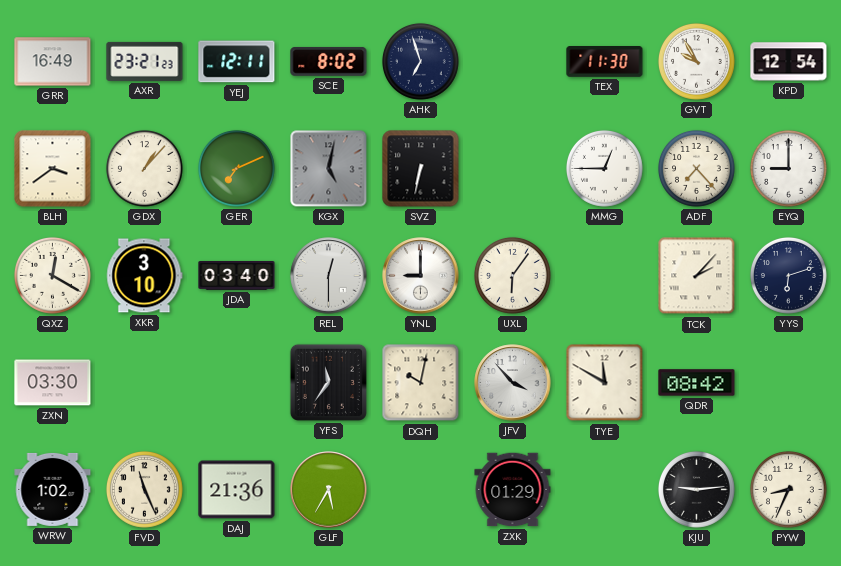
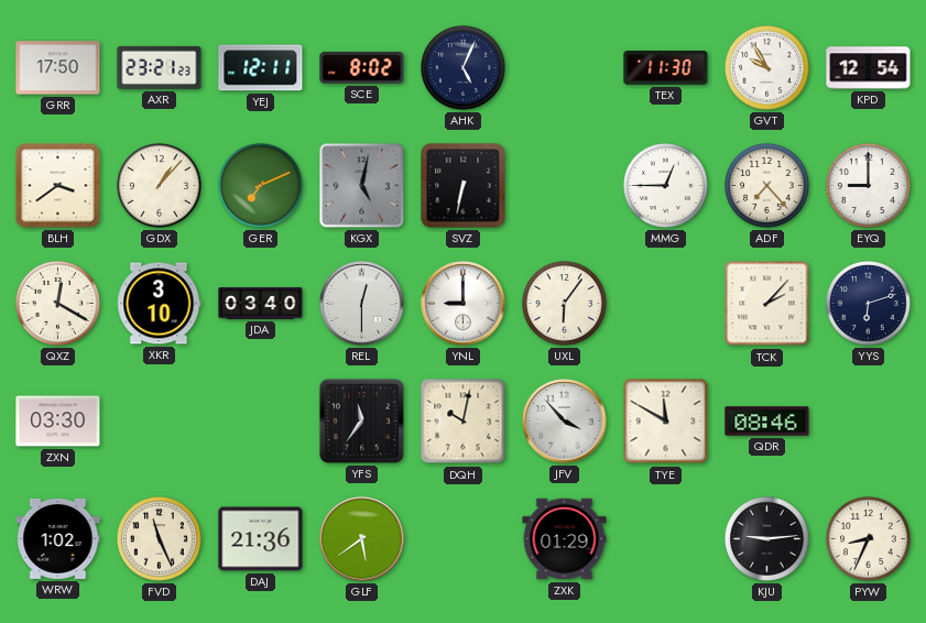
GRR: 16:49 -> 17:50 (58, 68)
AHK: 6:57 -> 5:04 (464, 68)
QDR: 08:42 -> 08:46 (767, 422)
GLF: 5:35 -> 5:39 (362, 539)
